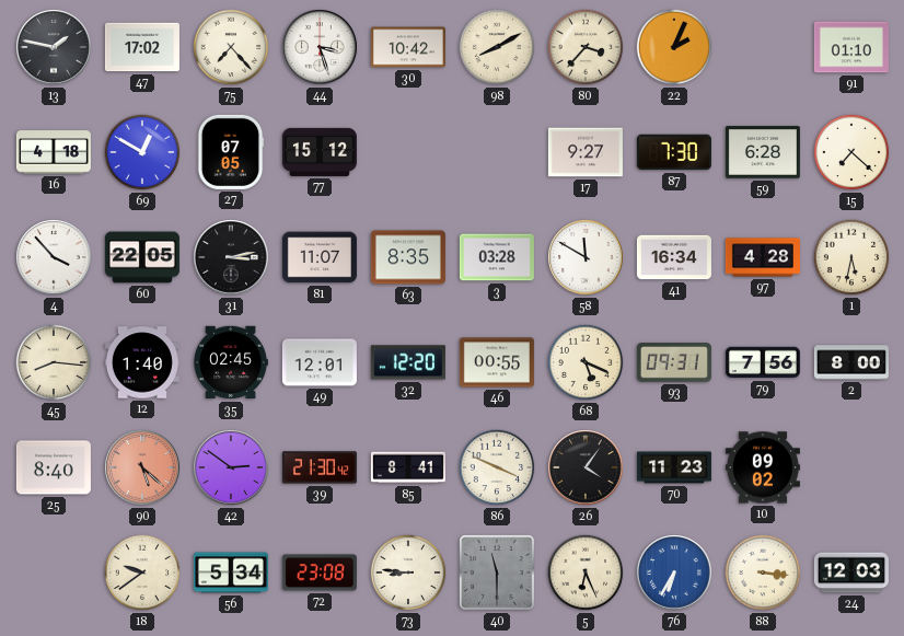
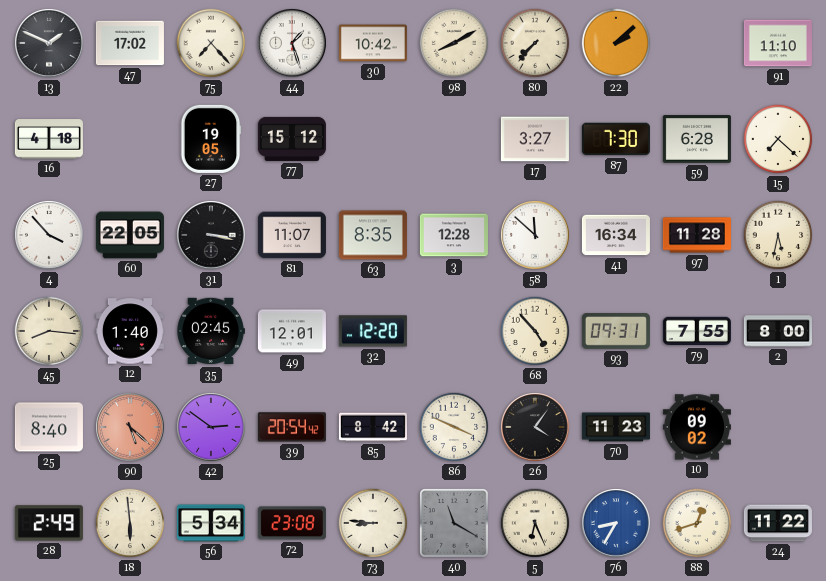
13: 1:47 -> 1:49 (49, 43)
44: 3:27 -> 1:27 (292, 43)
80: 3:37 -> 7:37 (535, 43)
22: 2:04 -> 2:08 (616, 43)
91: 01:10 -> 11:10 (778, 43)
69: 12:50 -> none (142, 152)
27: 07:05 -> 19:05 (211, 139)
17: 9:27 -> 3:27 (535, 139)
31: 3:13 -> 3:17 (211, 235)
3: 03:28 -> 12:28 (454, 235)
58: 11:50 -> 11:52 (535, 235)
97: 4:28 -> 11:28 (697, 235)
46: 00:55 -> none (497, 362)
68: 5:19 -> 4:53 (535, 331)
79: 7:56 -> 7:55 (697, 331)
39: 21:30 -> 20:54 (292, 427)
85: 8:41 -> 8:42 (373, 427)
28: none -> 2:49 (49, 523)
18: 9:39 -> 5:59 (130, 523)
40: 11:30 -> 11:20 (454, 523)
76: 6:35 -> 8:35 (616, 523)
88: 3:16 -> 12:42 (697, 523)
24: 12:03 -> 11:22 (778, 523)
